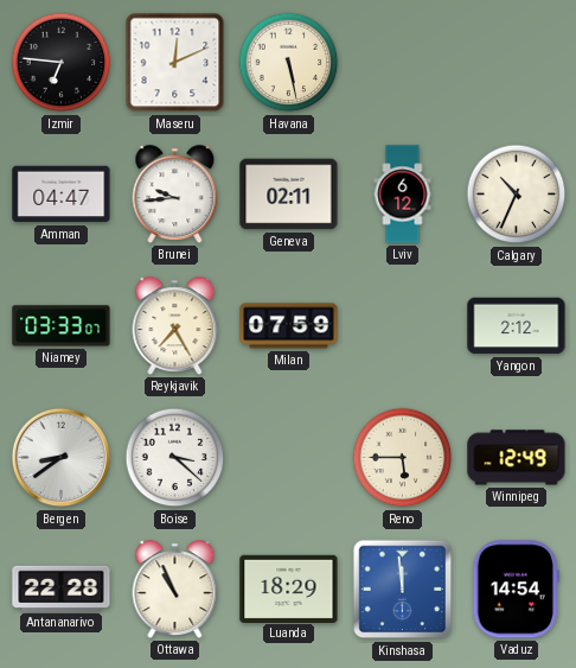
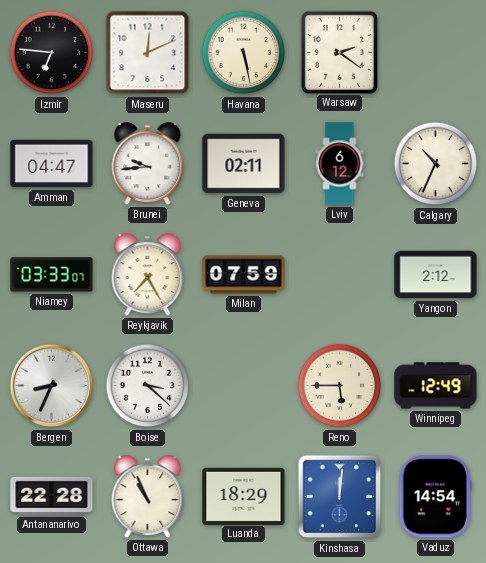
Warsaw: none -> 2:21 (339, 52)
Bergen: 8:39 -> 8:34 (52, 386)
Kinshasa: 11:59 -> 12:01 (340, 497)
